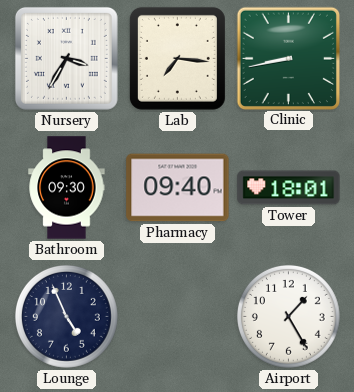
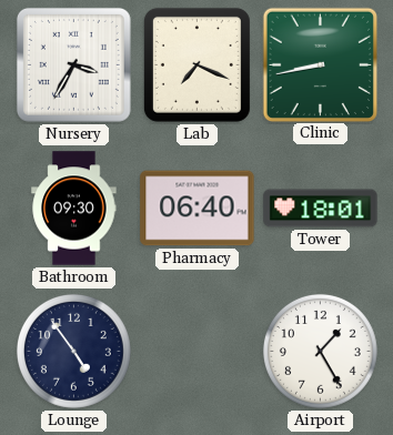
Lab: 7:16 -> 7:19 (196, 64)
Pharmacy: 09:40 -> 06:40 (198, 209)
Lounge: 4:56 -> 4:54 (73, 351)
